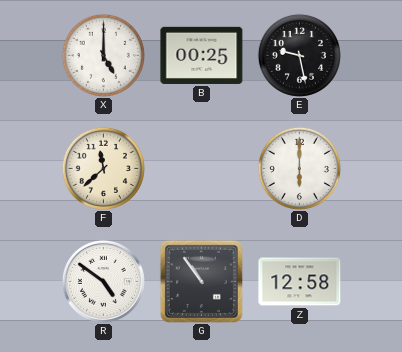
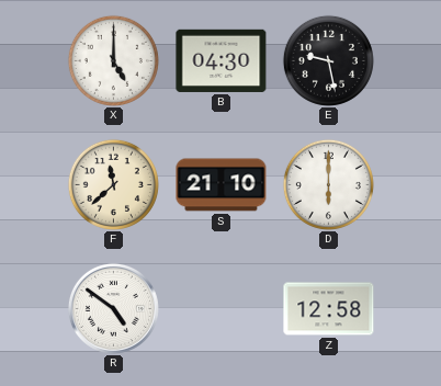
B: 00:25 -> 04:30 (222, 60)
S: none -> 21:10 (222, 185)
G: 10:54 -> none (201, 281)
